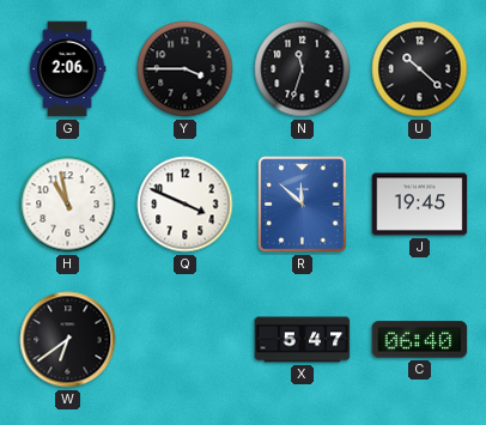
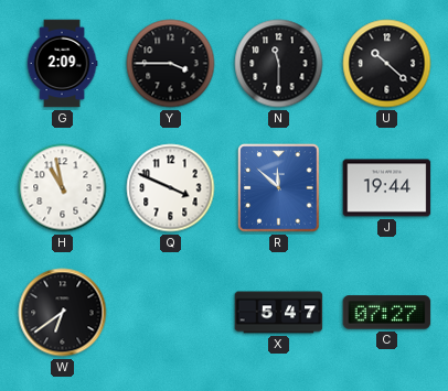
G: 2:06 -> 2:09 (62, 64)
N: 11:33 -> 11:30 (279, 64)
J: 19:45 -> 19:44 (387, 188)
C: 06:40 -> 07:27 (387, 313)
